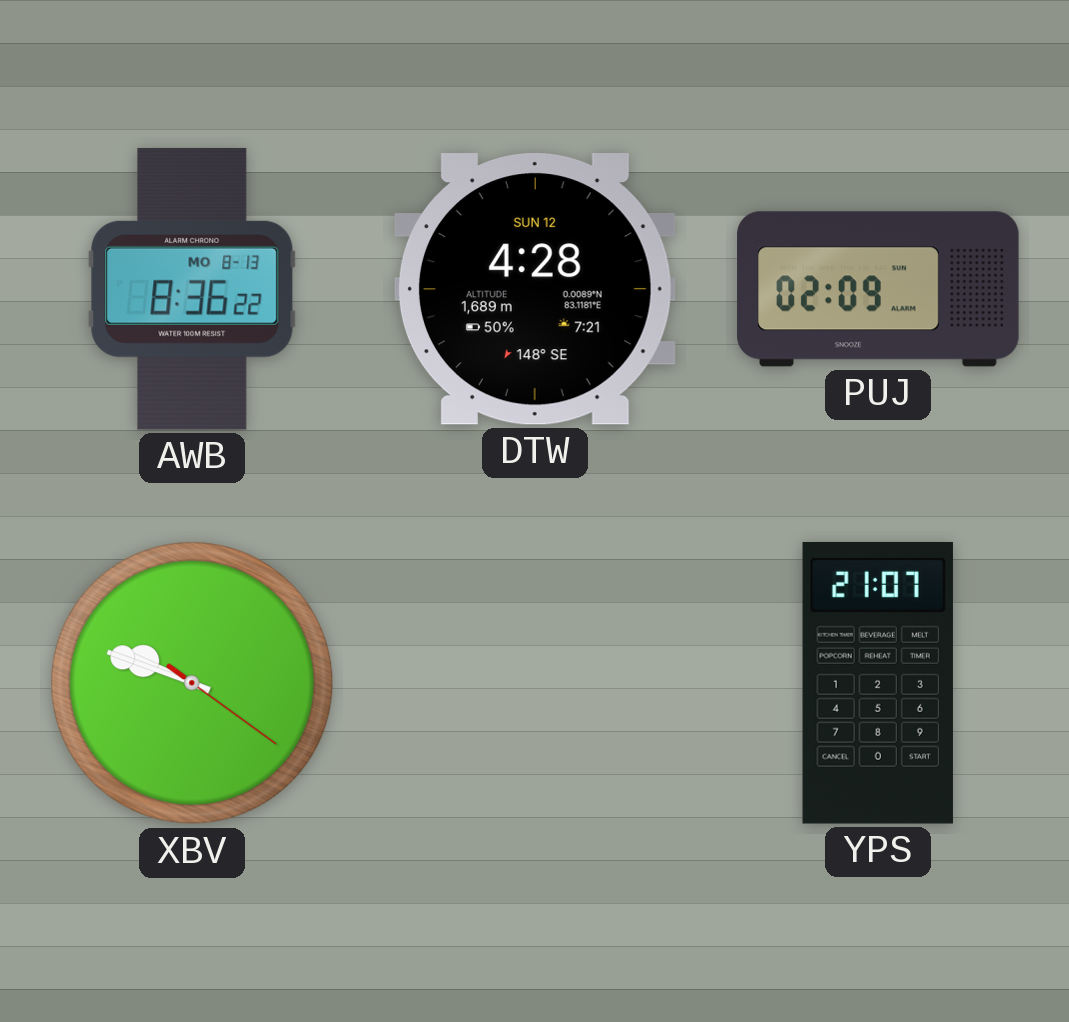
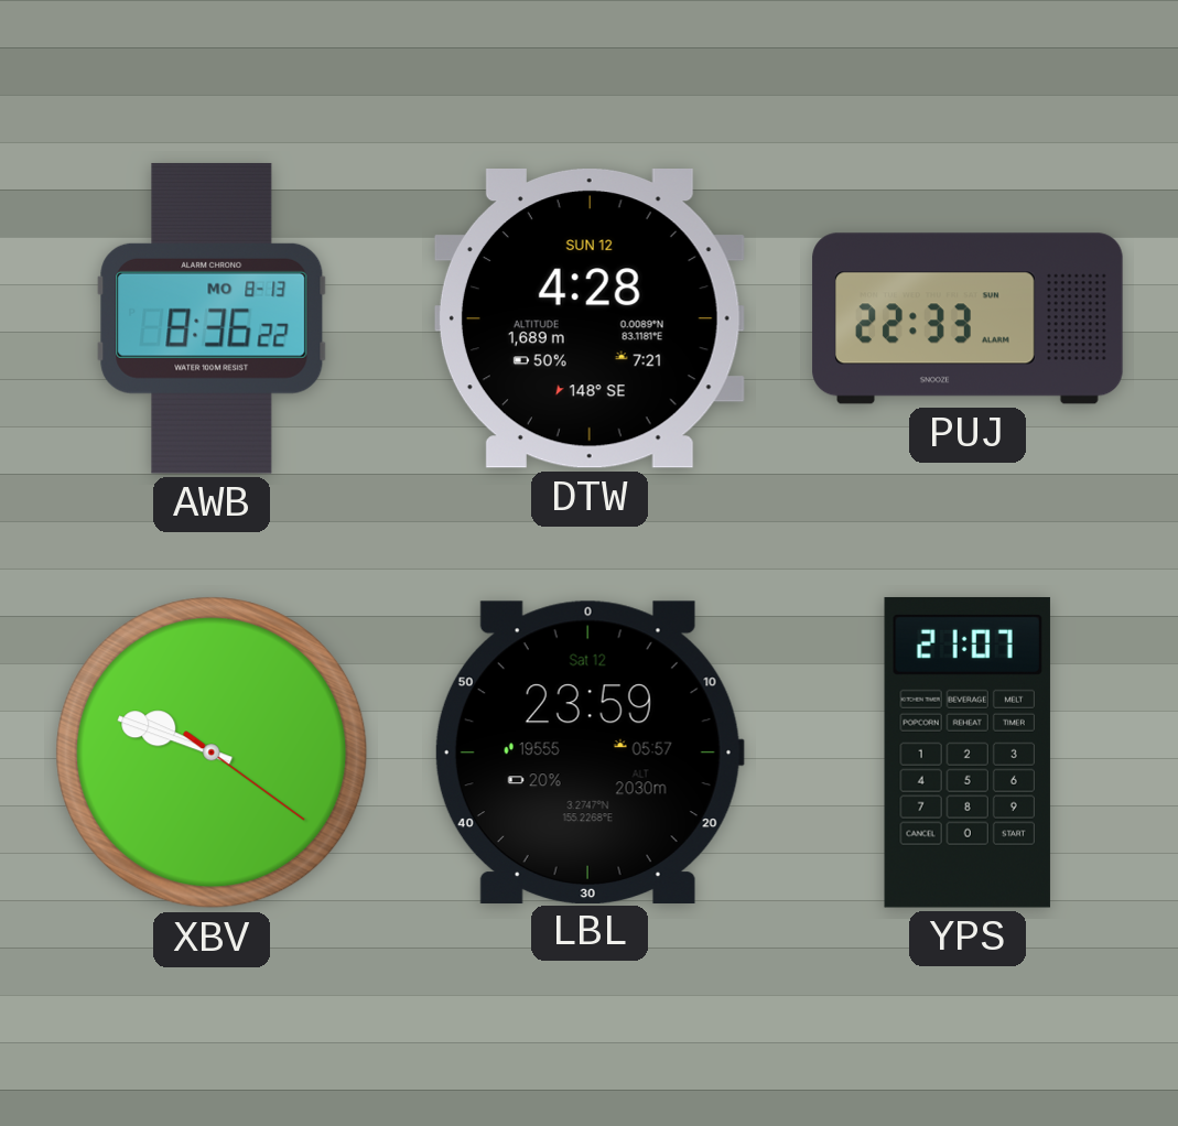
PUJ: 02:09 -> 22:33 (968, 318)
LBL: none -> 23:59 (590, 751)
